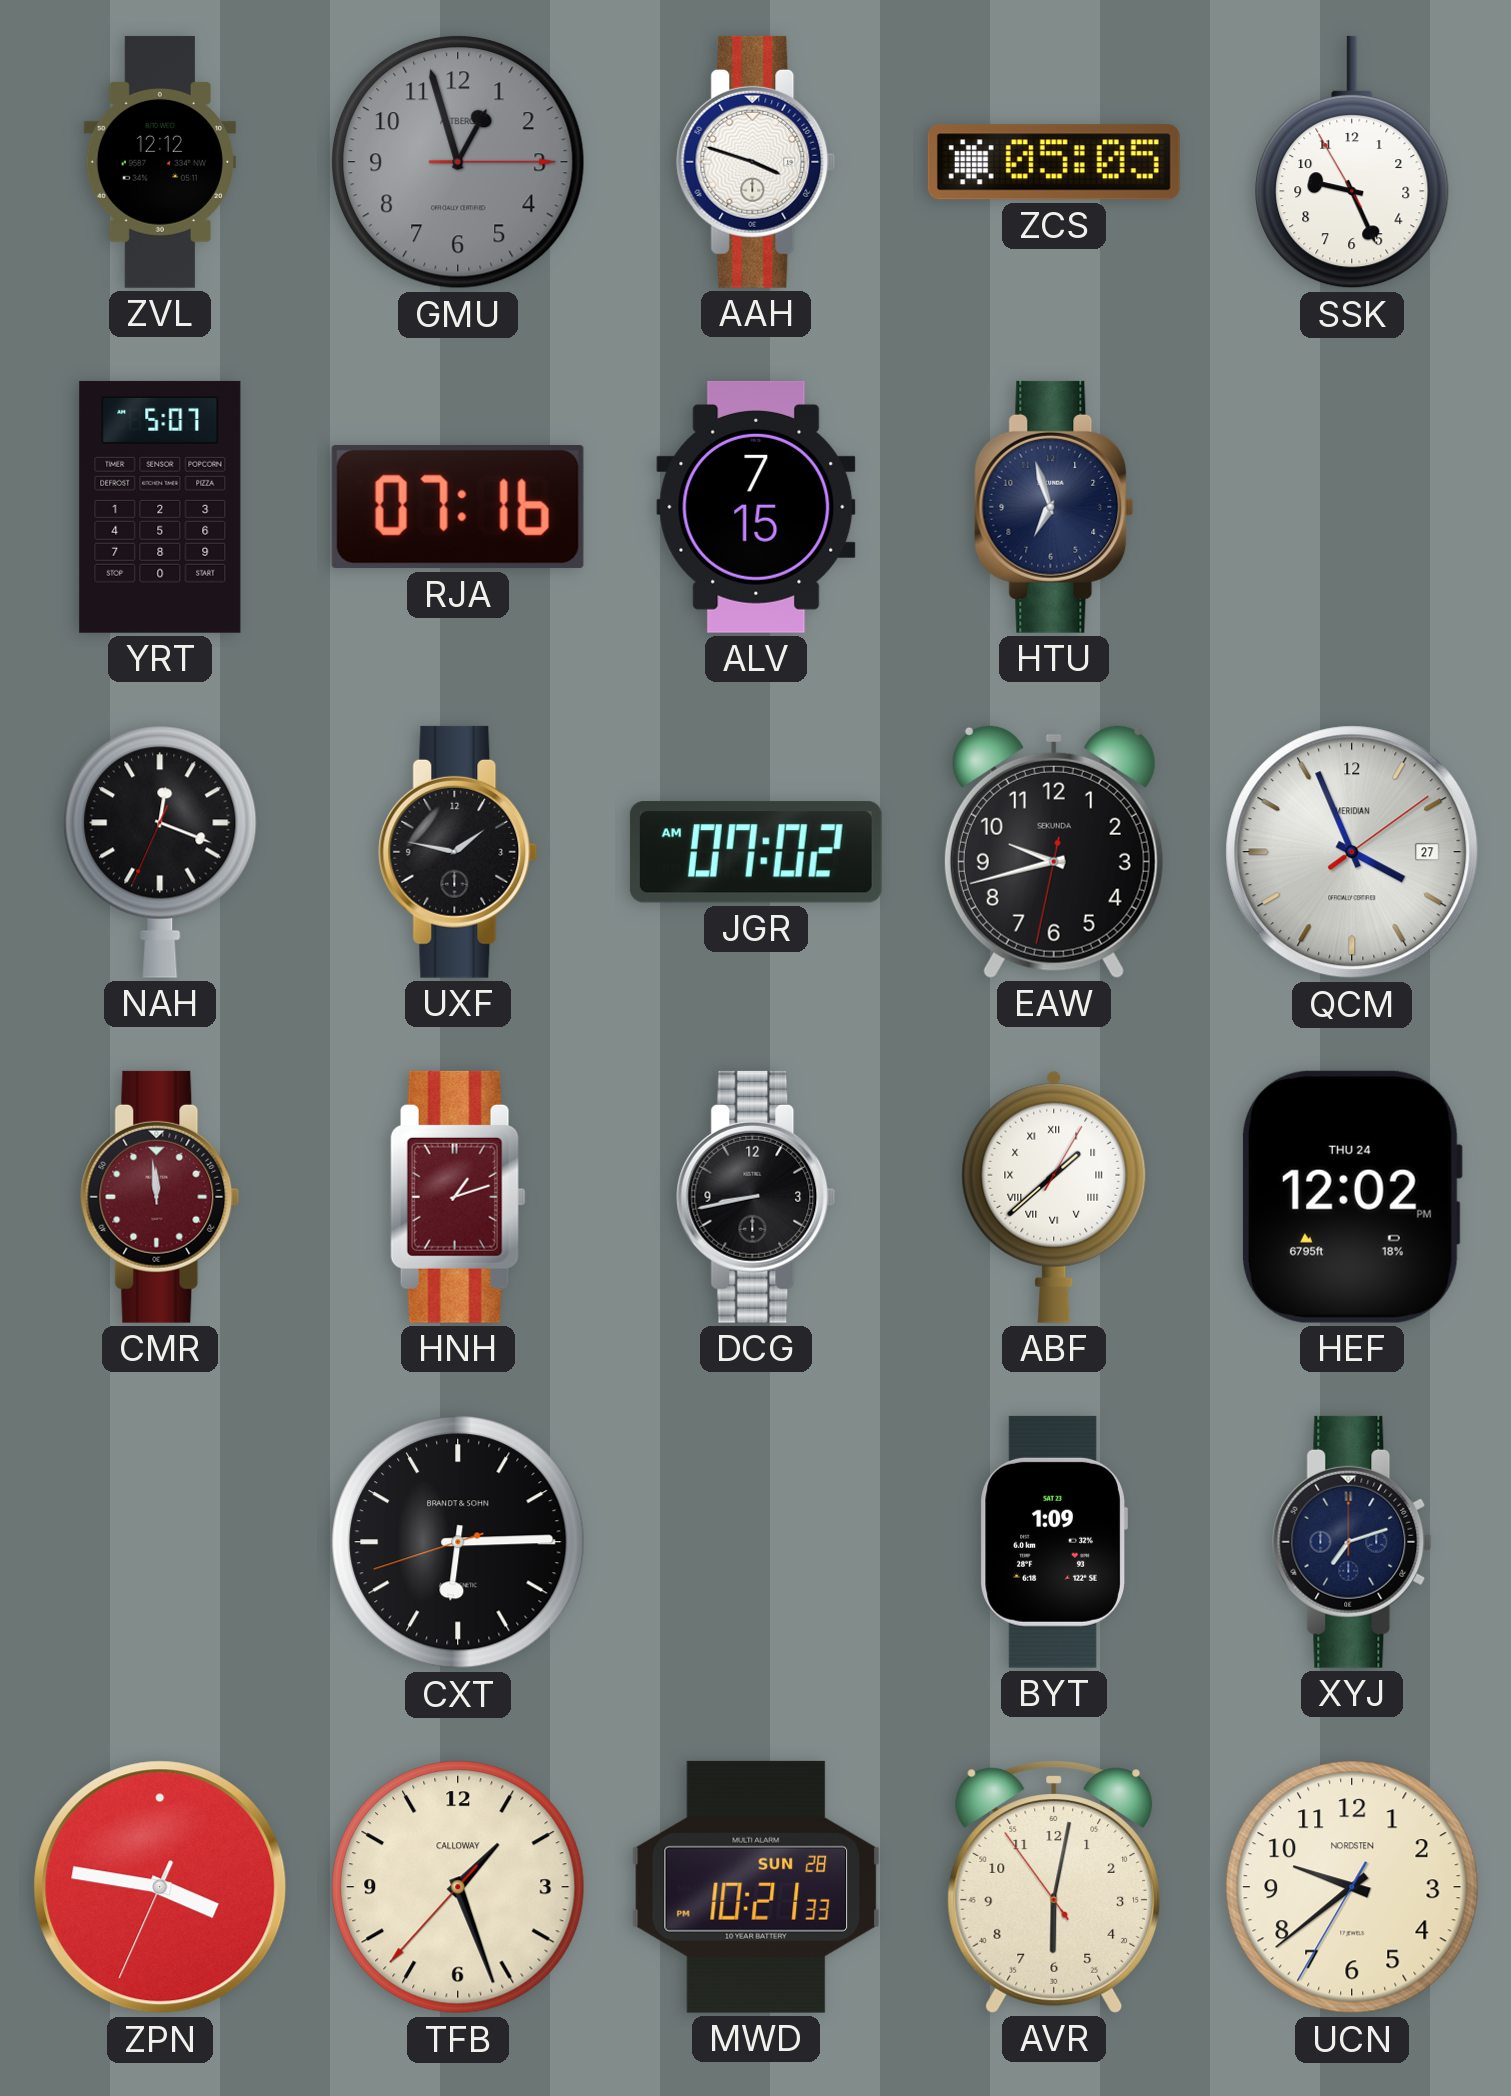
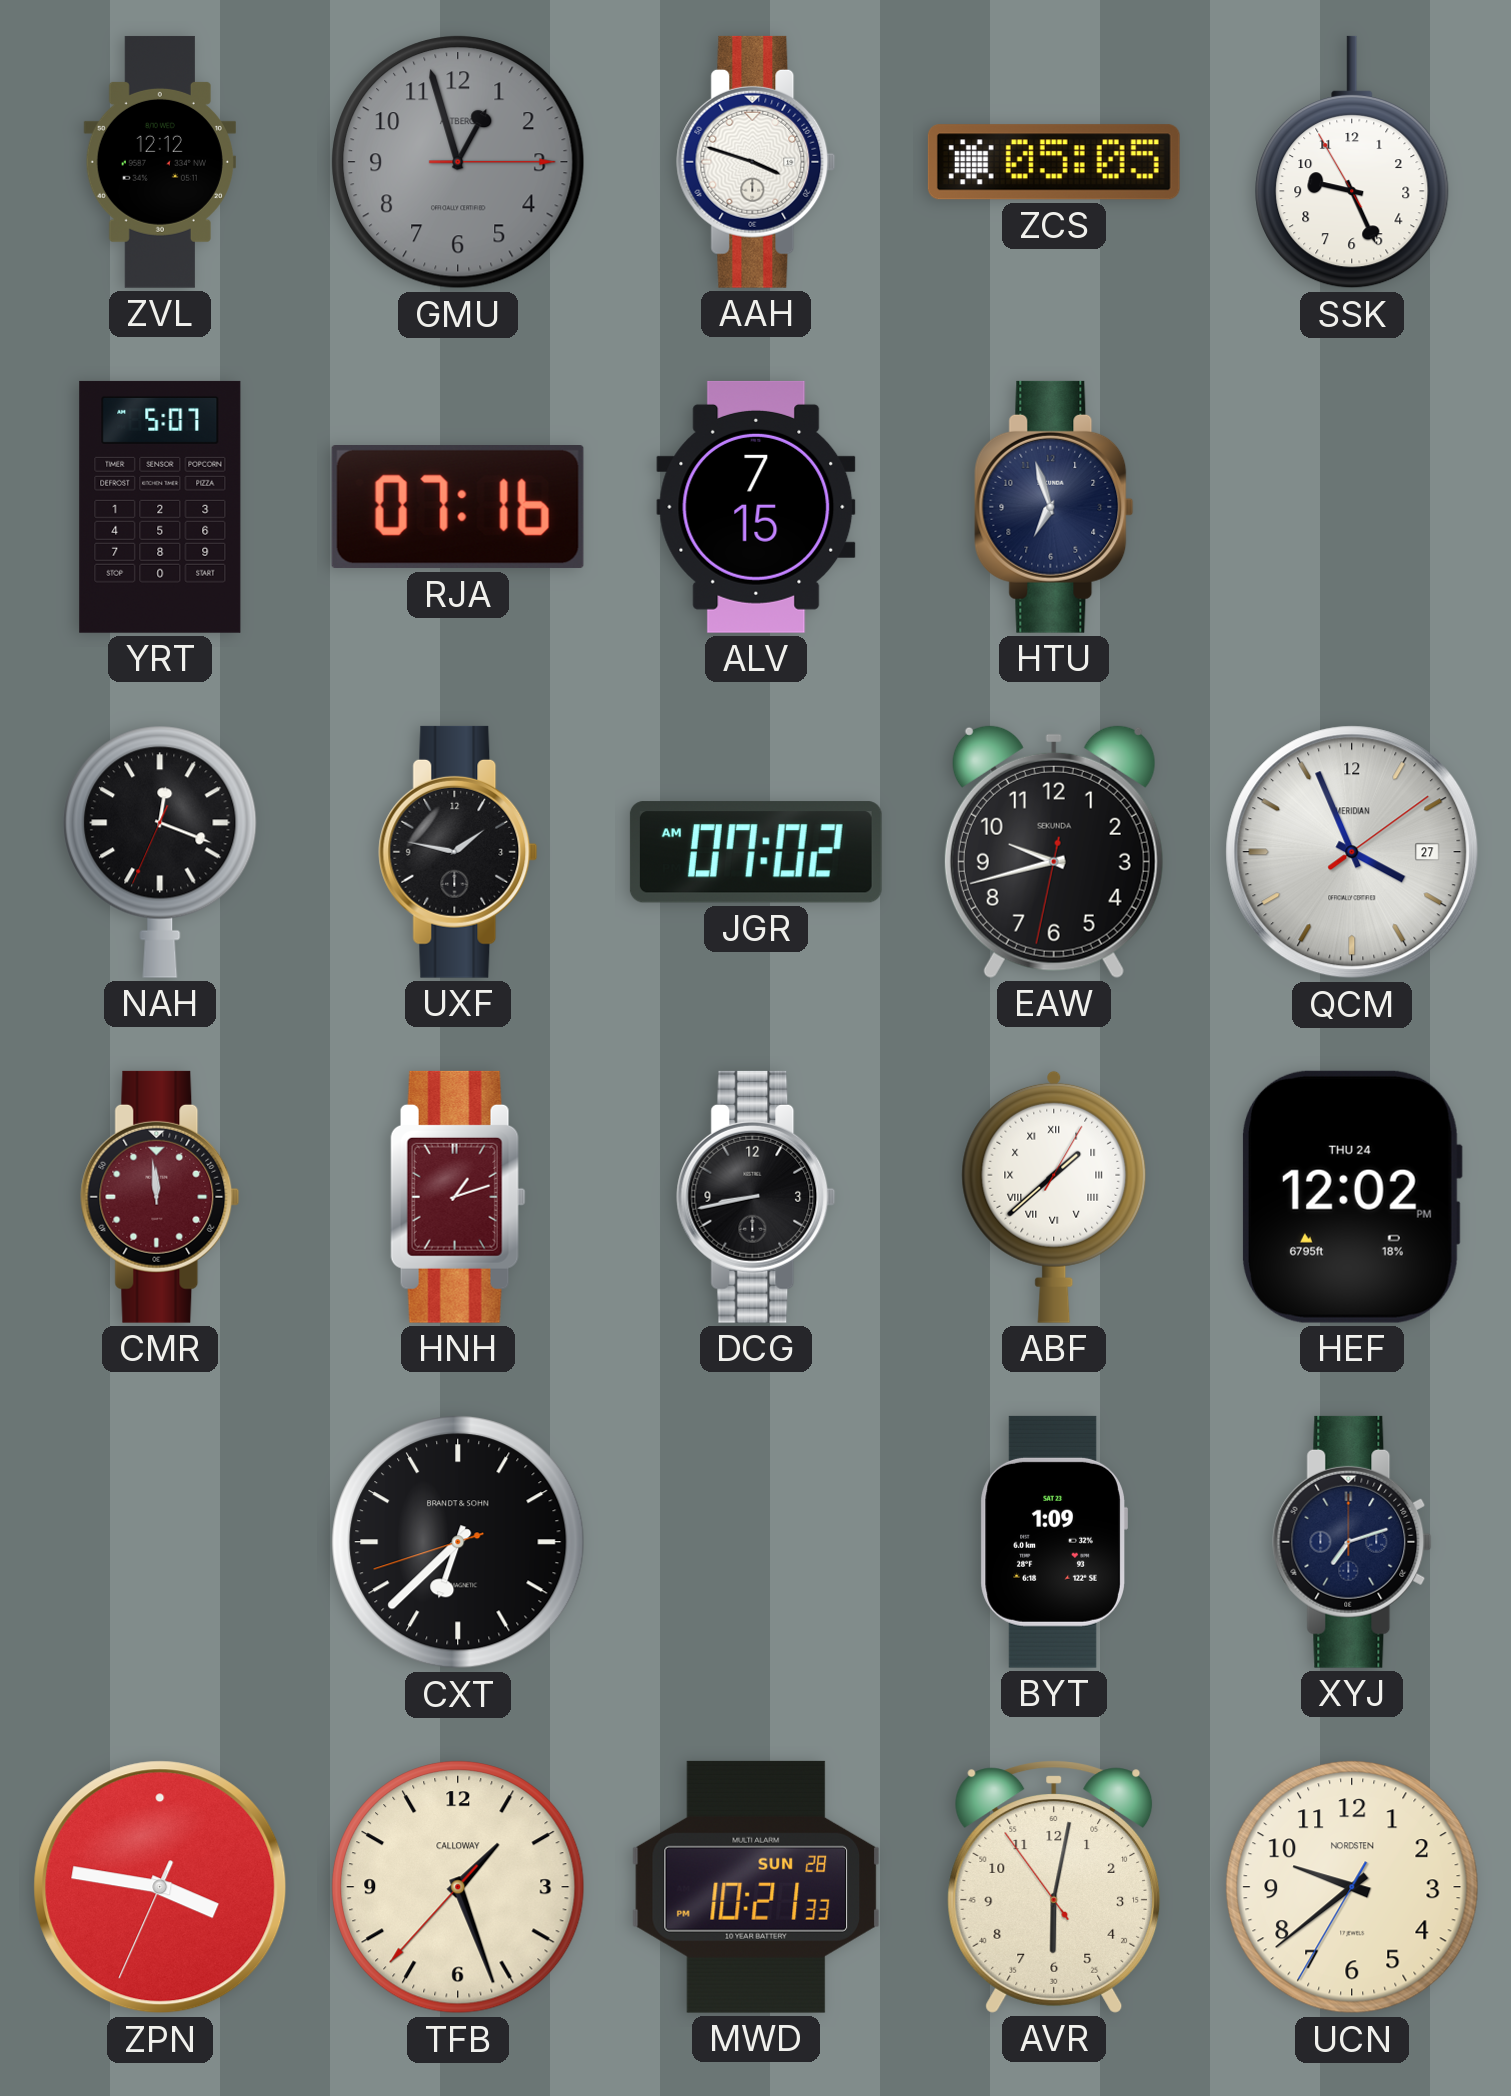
CXT: 6:14 -> 6:37 (458, 1542)
